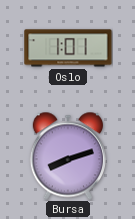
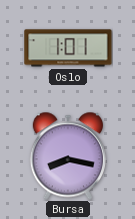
Bursa: 8:12 -> 8:17 (68, 156)
